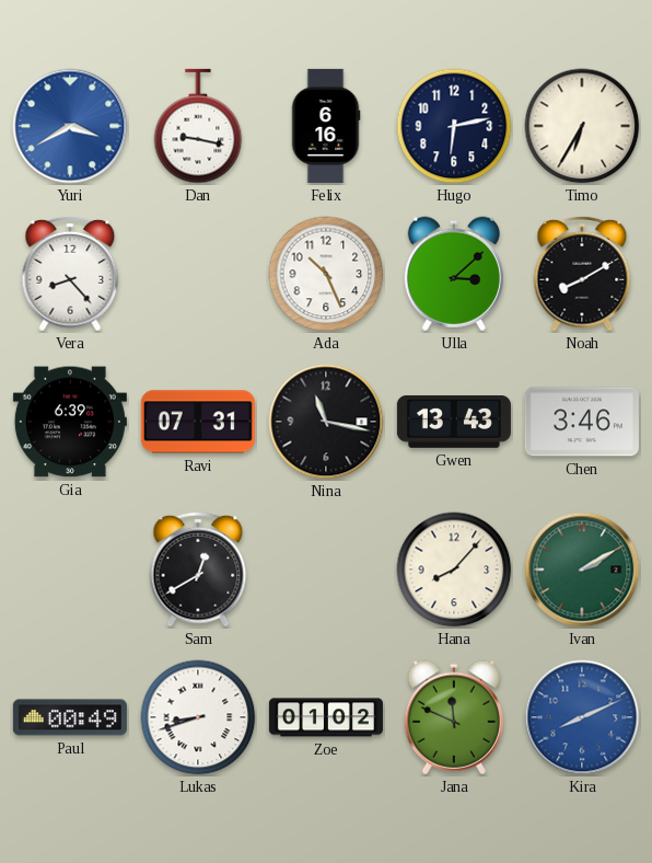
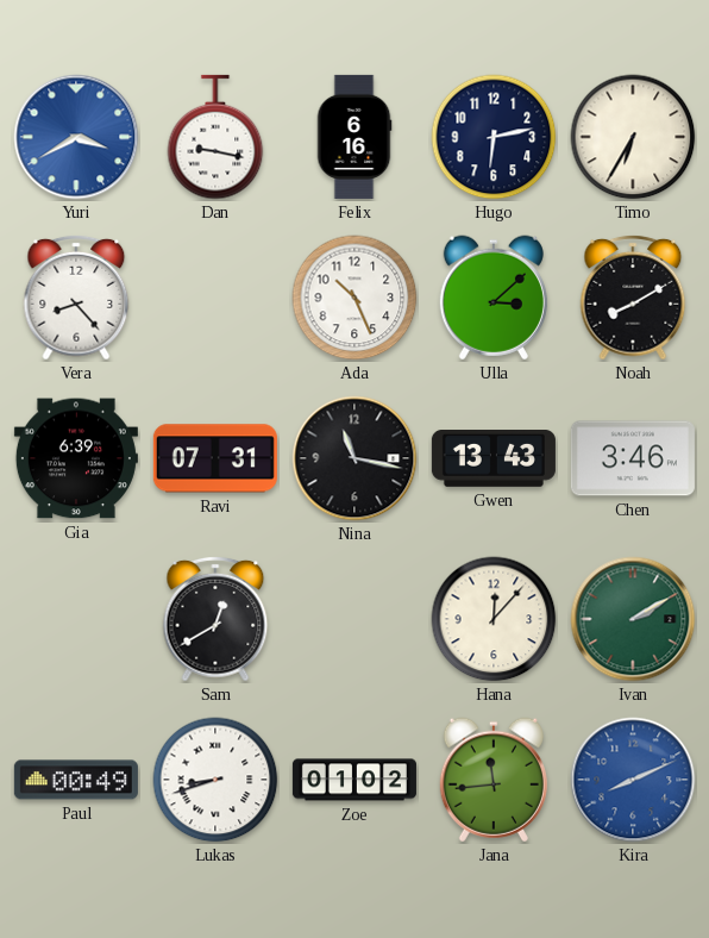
Hana: 8:07 -> 12:07 (494, 619)
Jana: 11:49 -> 11:44 (494, 780)
